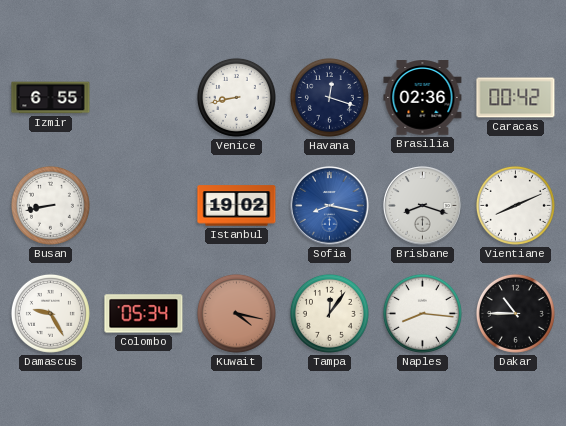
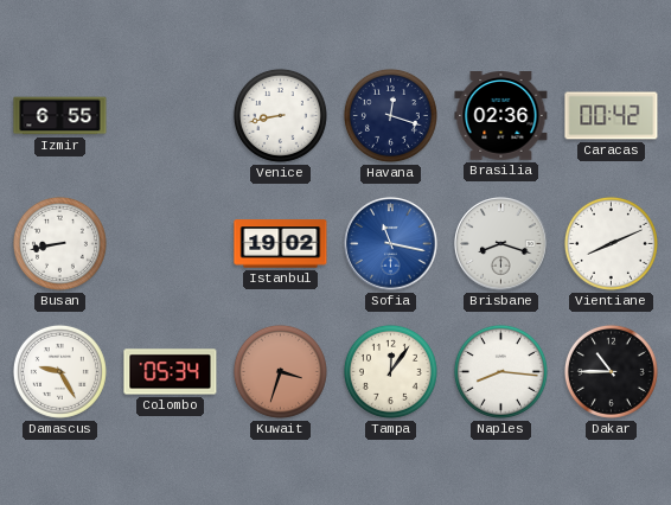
Sofia: 8:17 -> 11:17 (391, 244)
Kuwait: 4:17 -> 3:33 (280, 371)
